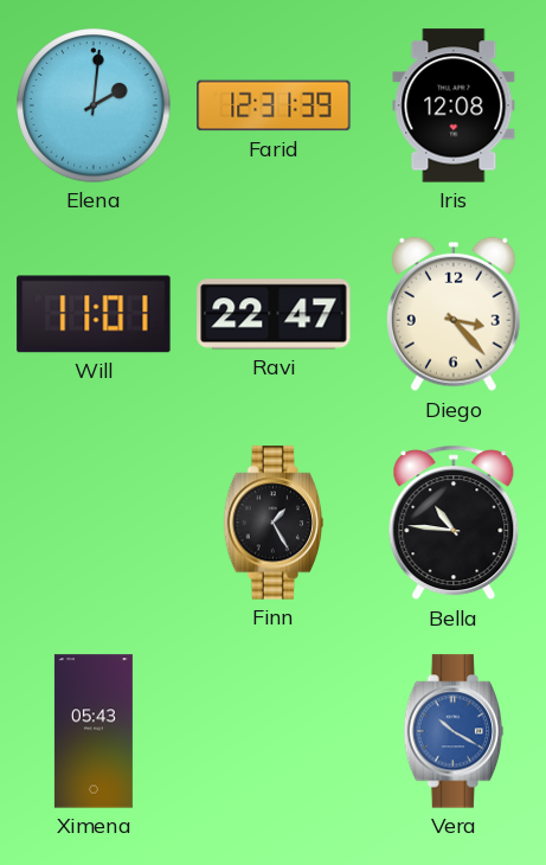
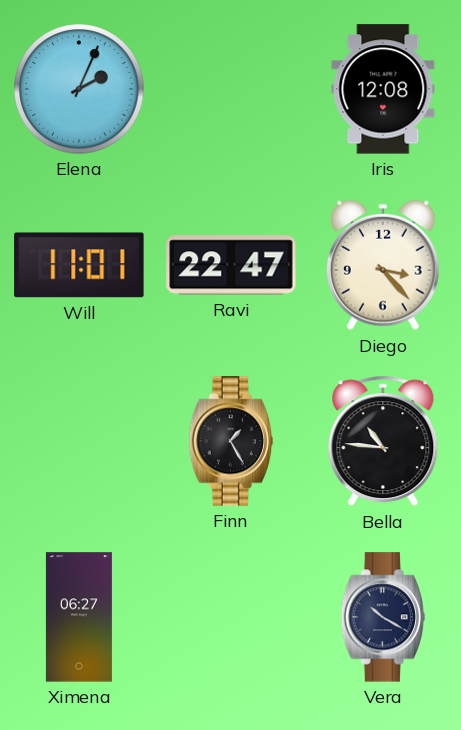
Elena: 2:01 -> 2:04 (79, 89)
Farid: 12:31 -> none (274, 105)
Ximena: 05:43 -> 06:27 (79, 617)
Vera dial: blue -> navy (383, 617)
